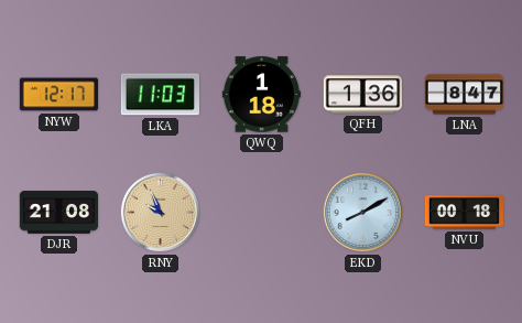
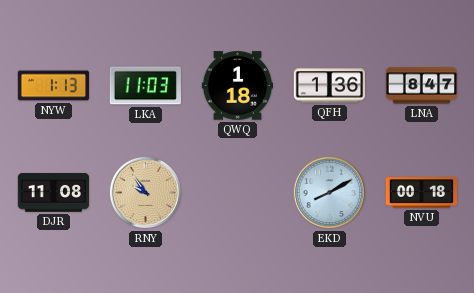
NYW: 12:17 -> 1:13 (53, 86)
DJR: 21:08 -> 11:08 (53, 193)
RNY: 9:56 -> 9:54 (146, 193)
